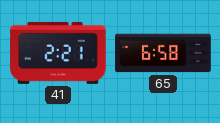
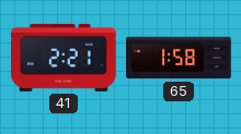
65: 6:58 -> 1:58 (179, 58)
